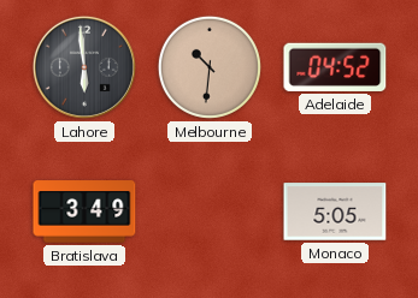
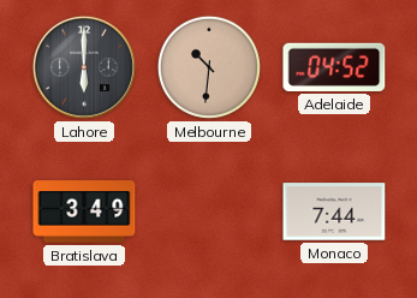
Lahore: 5:59 -> 6:00 (84, 67)
Monaco: 5:05 -> 7:44 (334, 211)
